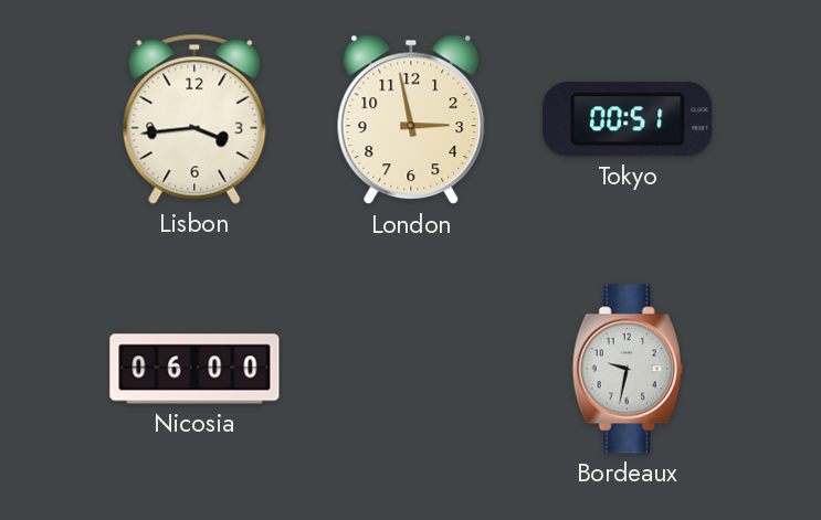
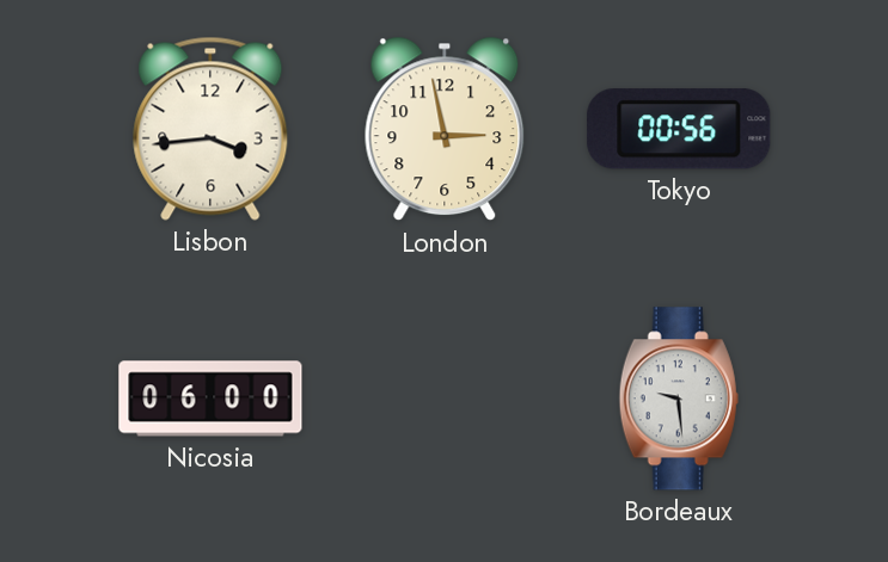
Tokyo: 00:51 -> 00:56 (679, 129)
Bordeaux: 9:32 -> 9:29 (679, 399)
